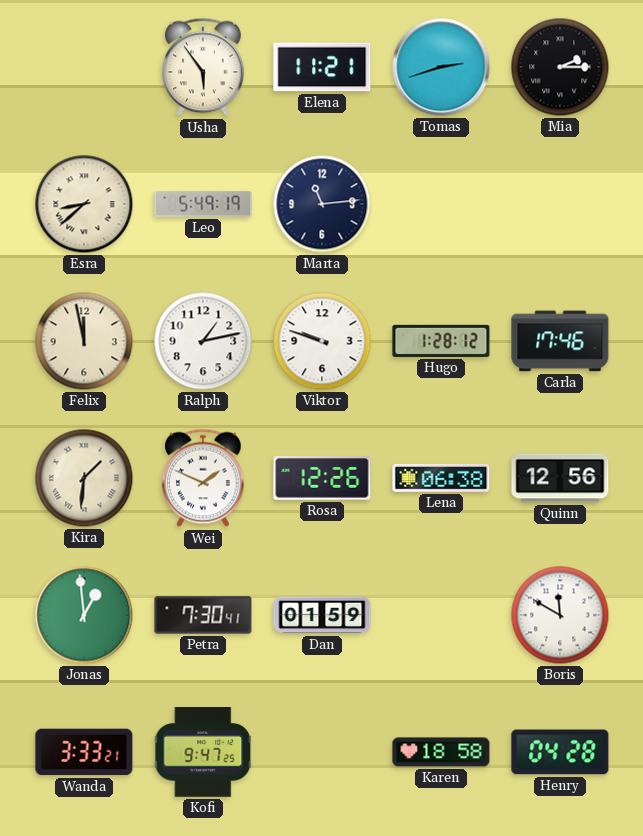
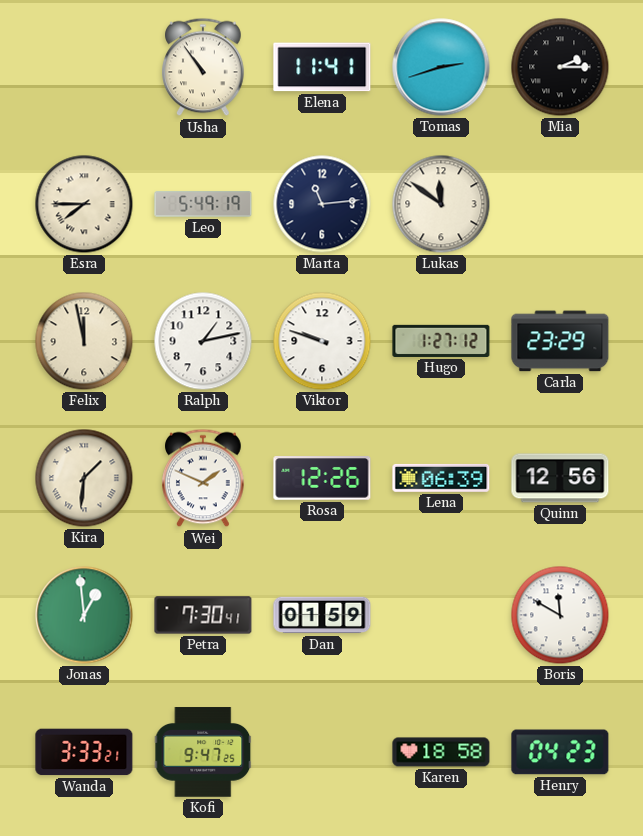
Usha: 5:54 -> 10:54 (203, 67)
Elena: 11:21 -> 11:41 (322, 67)
Esra: 8:38 -> 7:45 (84, 204)
Lukas: none -> 11:51 (441, 204)
Hugo: 1:28 -> 1:27 (441, 341)
Carla: 17:46 -> 23:29 (560, 341)
Lena: 06:38 -> 06:39 (441, 478)
Henry: 04:28 -> 04:23 (560, 752)
